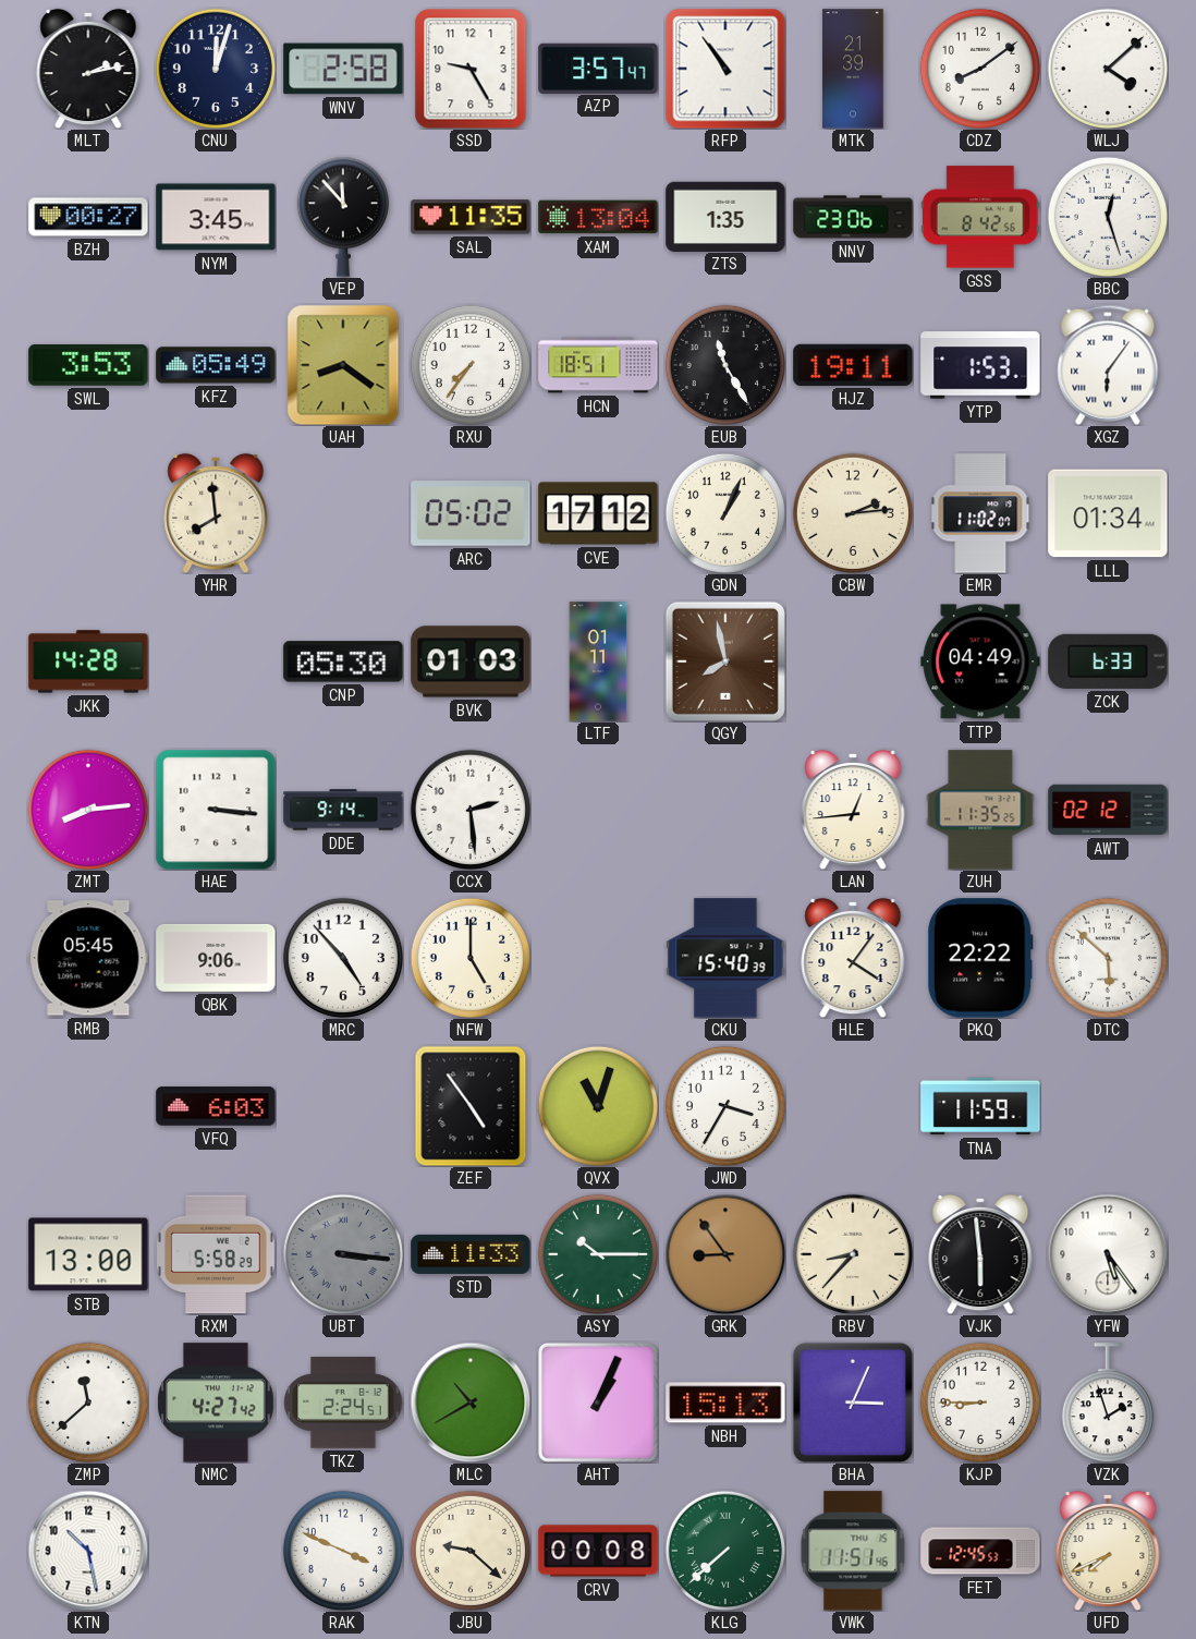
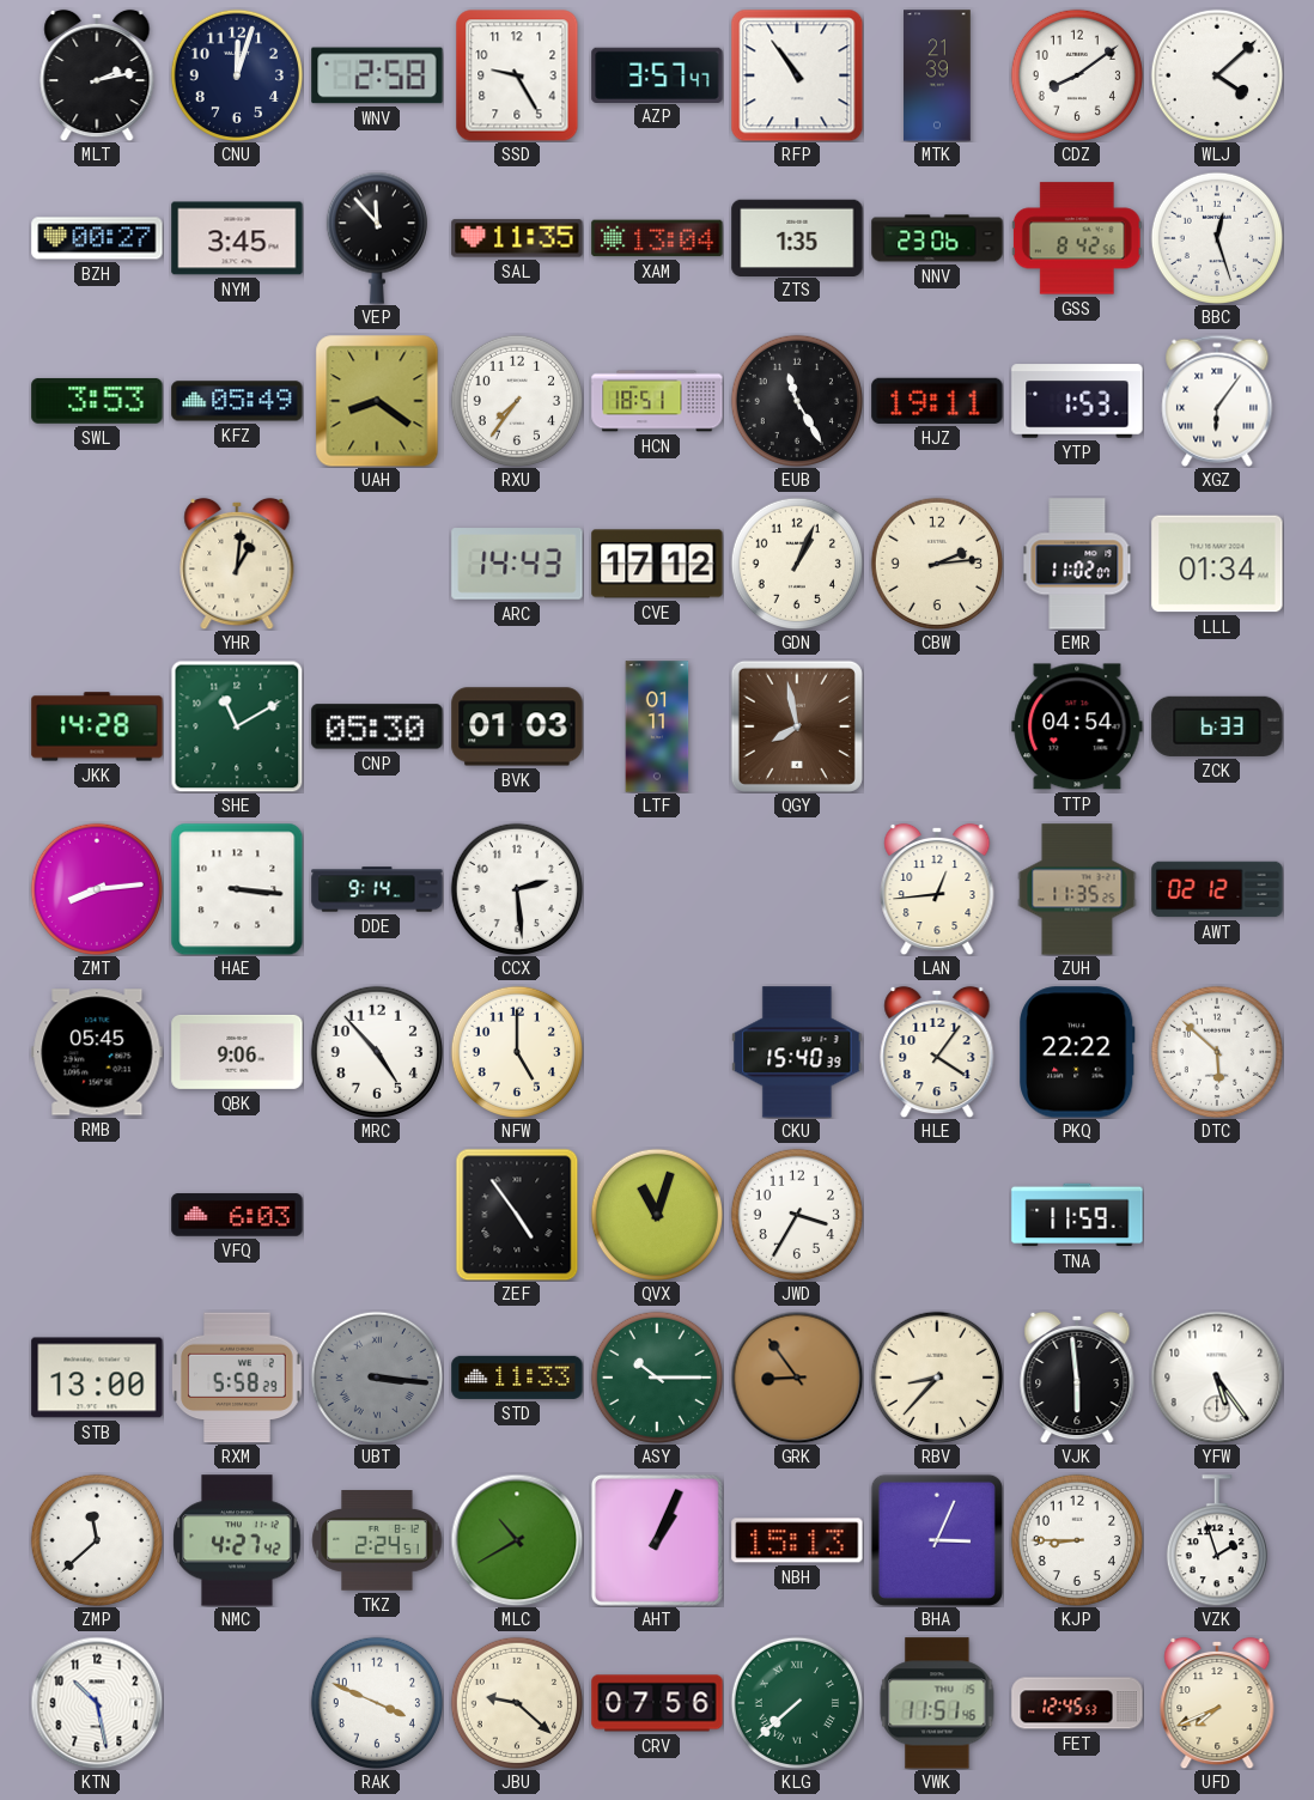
YHR: 7:59 -> 1:01 (237, 564)
ARC: 05:02 -> 14:43 (517, 564)
SHE: none -> 11:10 (237, 726)
TTP: 04:49 -> 04:54 (1077, 726)
CRV: 00:08 -> 07:56 (657, 1703)
